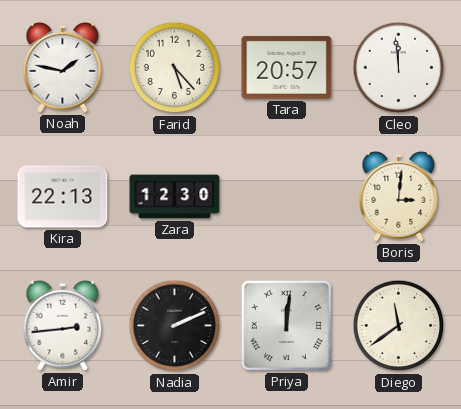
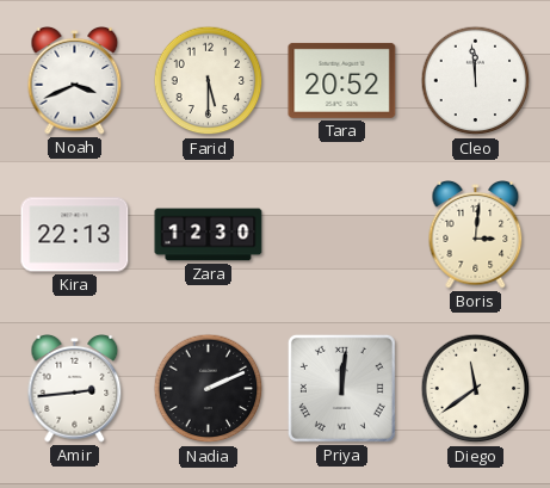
Noah: 1:47 -> 3:41 (75, 81)
Farid: 5:23 -> 5:30 (209, 81)
Tara: 20:57 -> 20:52 (342, 80)
